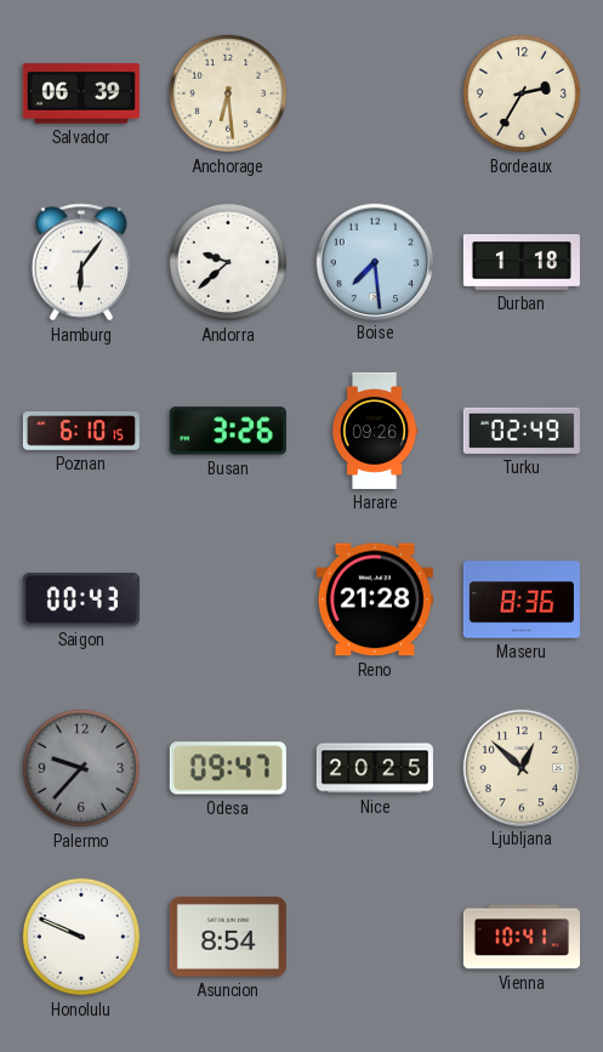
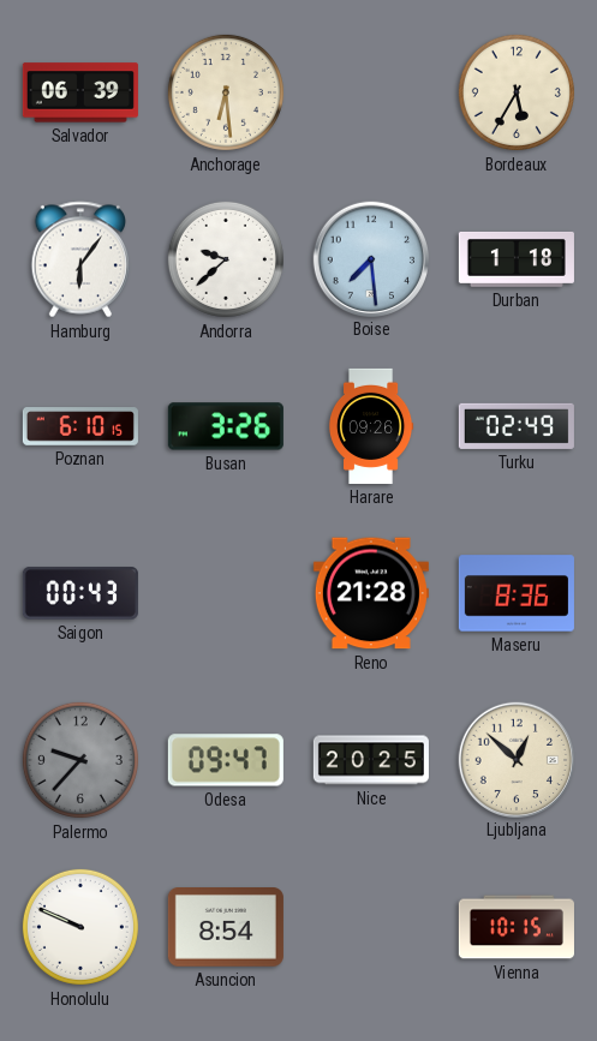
Bordeaux: 2:35 -> 5:35 (517, 92)
Vienna: 10:41 -> 10:15 (517, 927)
